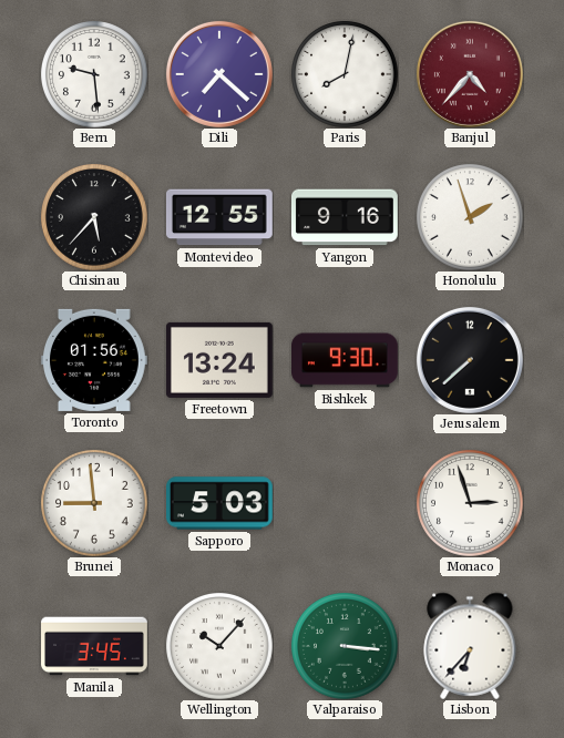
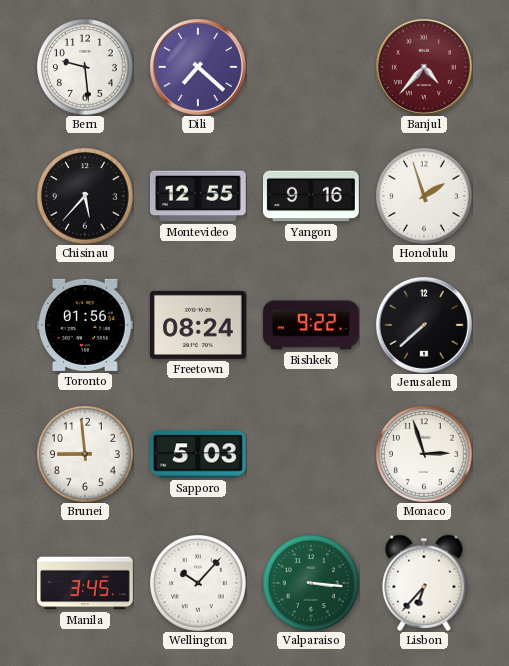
Paris: 8:02 -> none (345, 74)
Freetown: 13:24 -> 08:24 (198, 325)
Bishkek: 9:30 -> 9:22 (312, 325)
